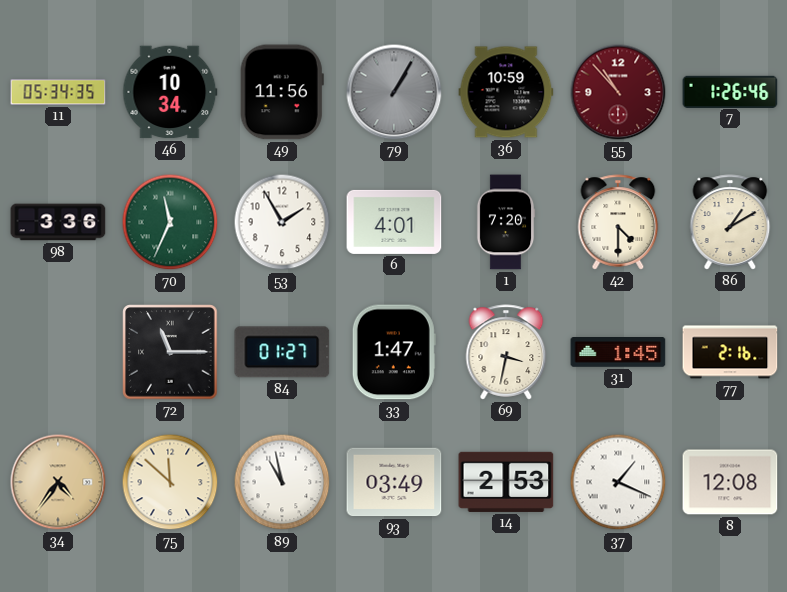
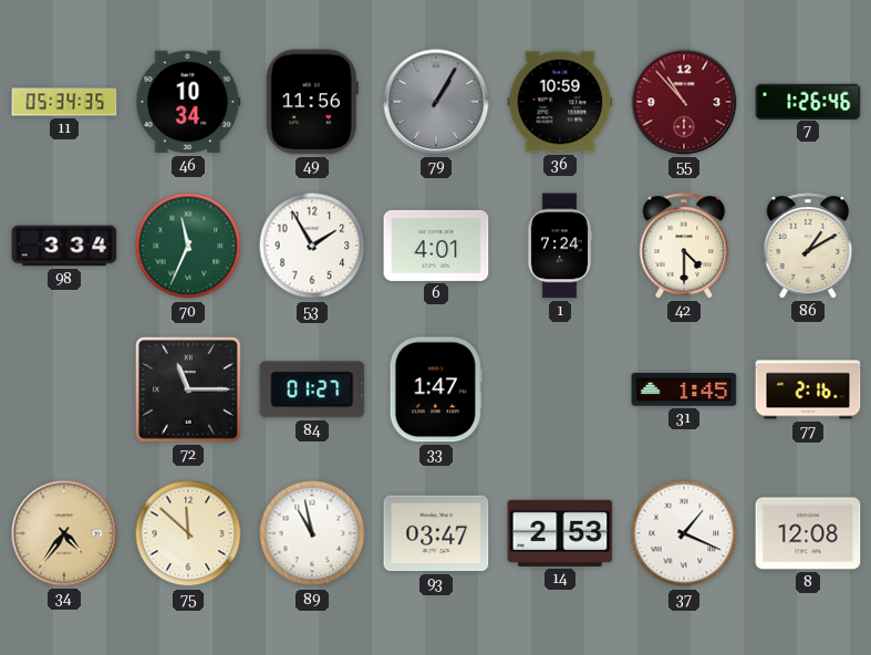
98: 3:36 -> 3:34 (64, 246)
1: 7:20 -> 7:24 (560, 246)
69: 3:32 -> none (506, 352)
93: 03:49 -> 03:47 (436, 533)
